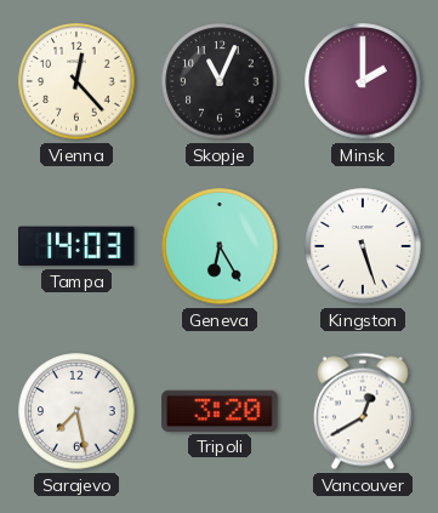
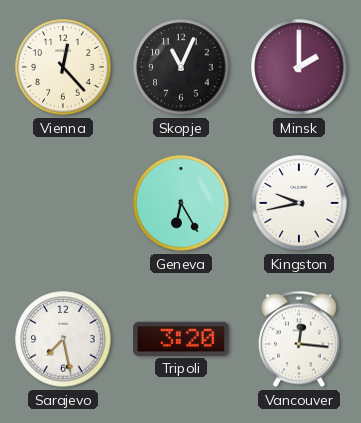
Tampa: 14:03 -> none (76, 246)
Kingston: 5:27 -> 9:43 (299, 203)
Vancouver: 12:40 -> 12:16 (299, 339)
